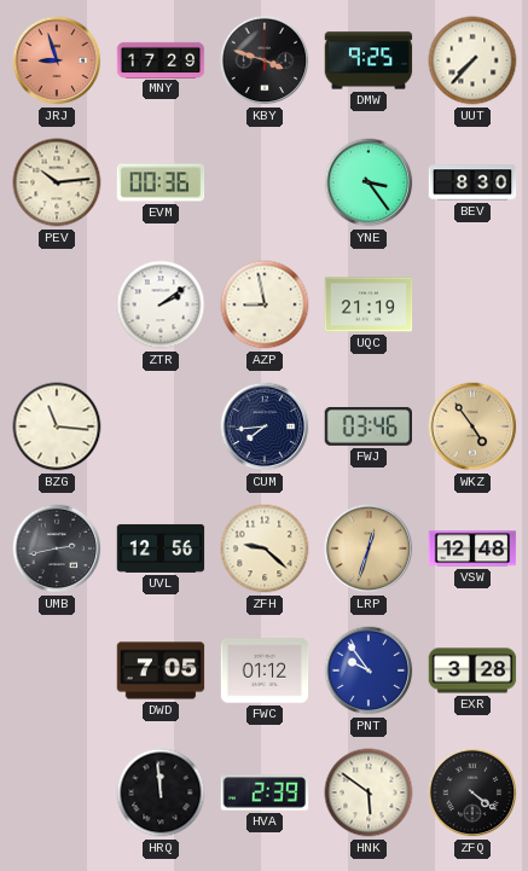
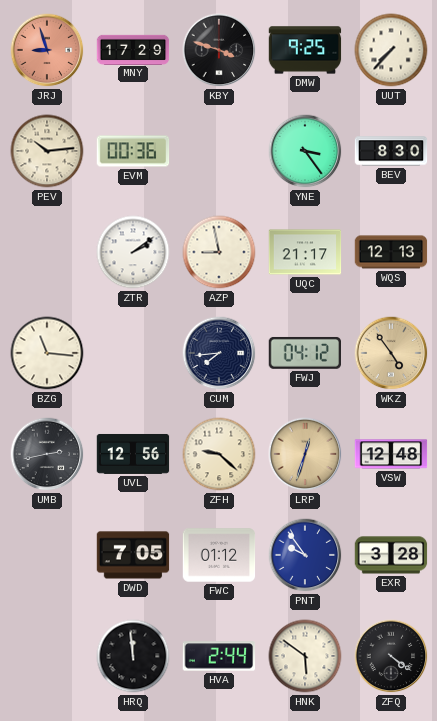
UQC: 21:19 -> 21:17 (305, 252)
WQS: none -> 12:13 (391, 252)
FWJ: 03:46 -> 04:12 (304, 353)
HVA: 2:39 -> 2:44 (219, 656)
